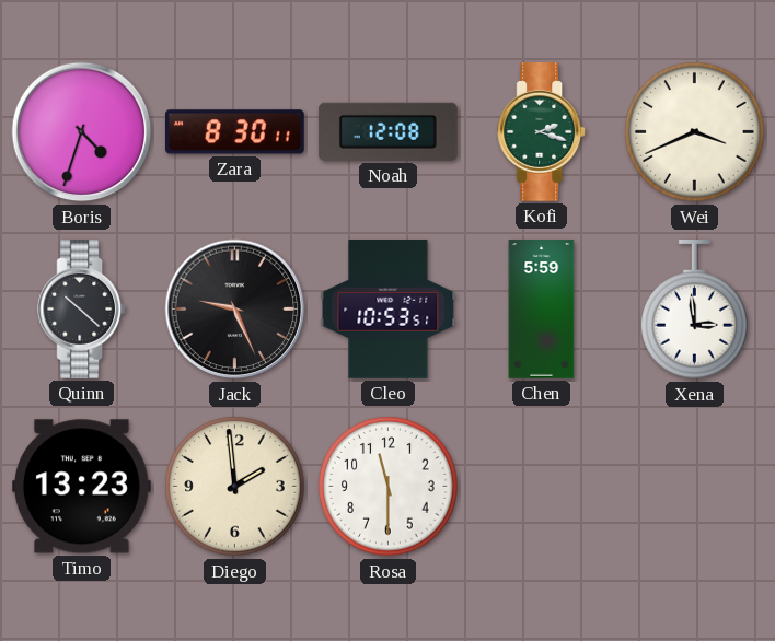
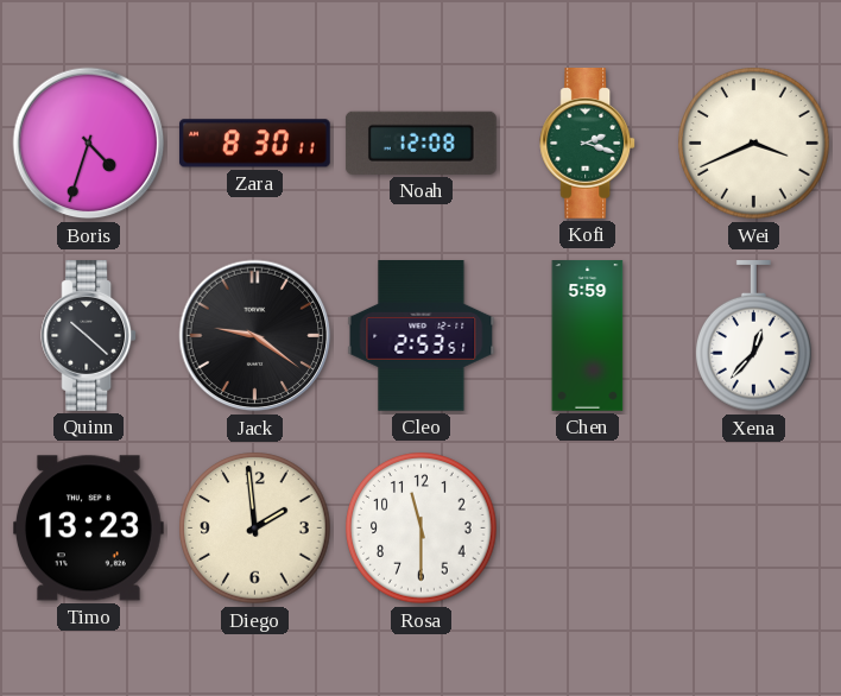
Jack: 9:26 -> 9:21 (255, 336)
Cleo: 10:53 -> 2:53 (422, 336)
Xena: 2:59 -> 12:37 (754, 337)
